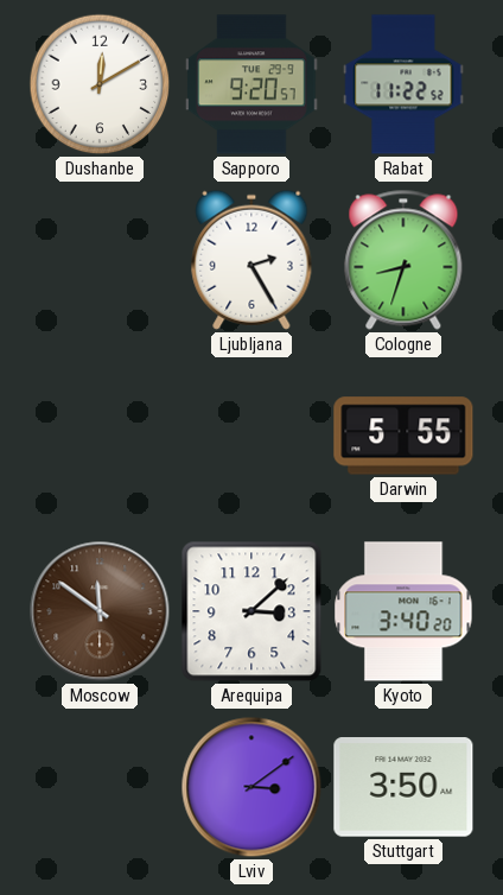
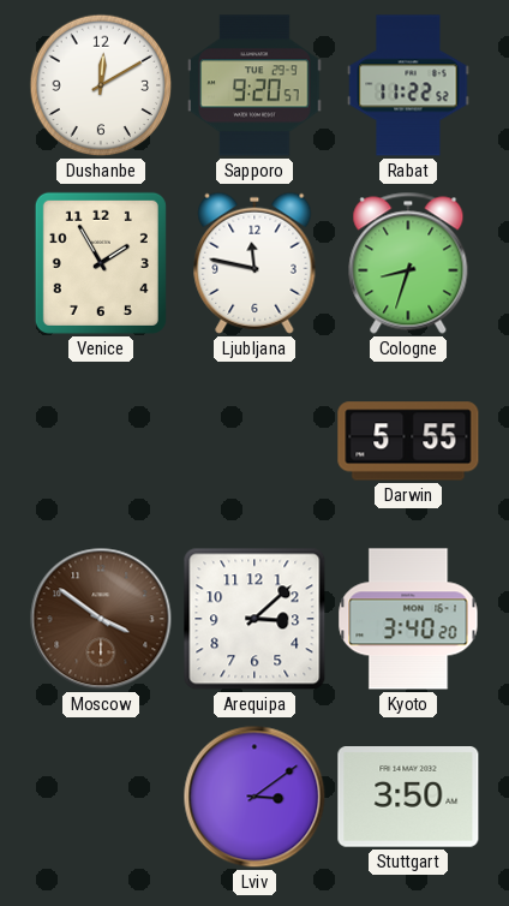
Venice: none -> 1:55 (101, 263)
Ljubljana: 2:25 -> 11:47 (254, 263)
Moscow: 11:51 -> 3:51 (101, 619)
